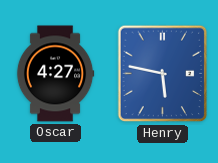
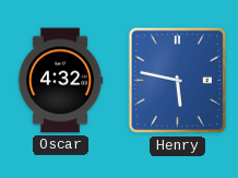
Oscar: 4:27 -> 4:32 (60, 81)
